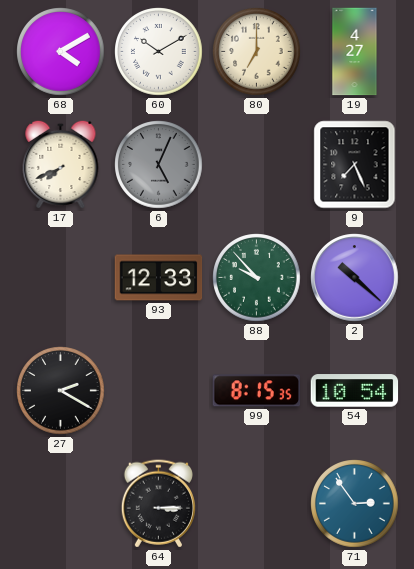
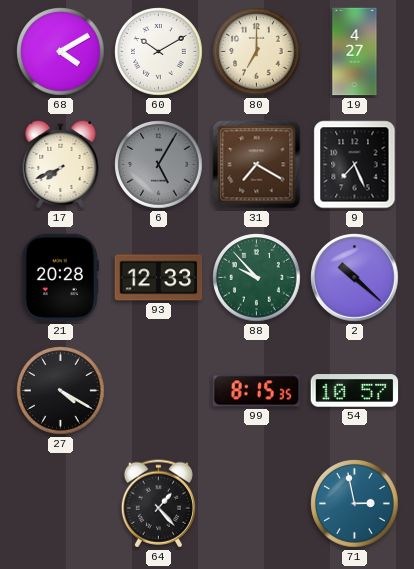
6: 5:04 -> 5:05 (159, 165)
31: none -> 7:20 (257, 165)
21: none -> 20:28 (60, 278)
27: 2:20 -> 4:20 (61, 391)
54: 10:54 -> 10:57 (355, 391)
64: 3:15 -> 1:23 (158, 504)
71: 2:54 -> 2:58 (355, 504)
